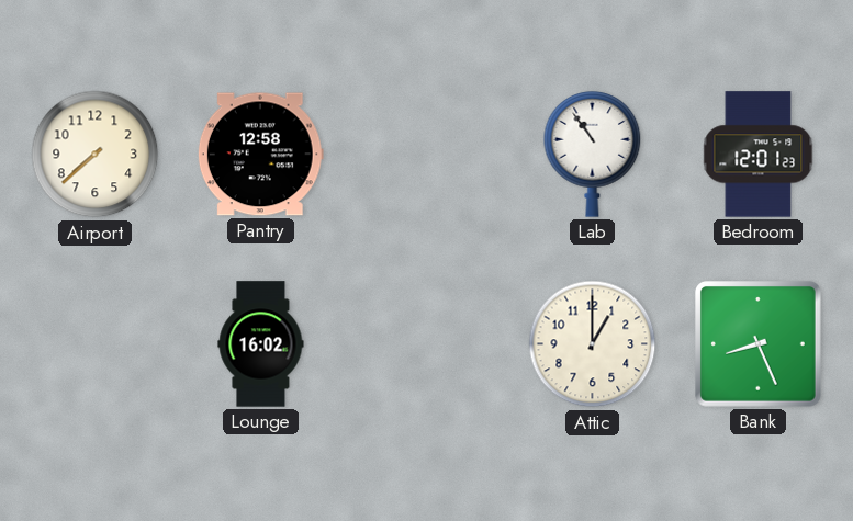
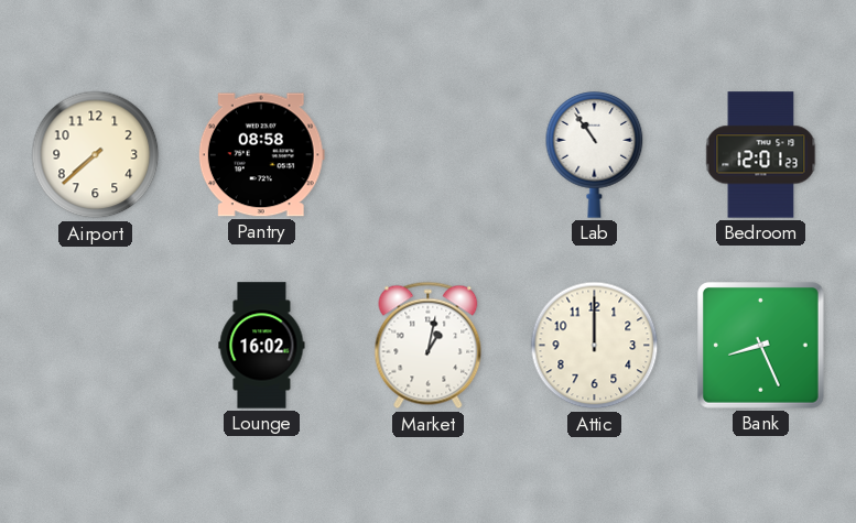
Pantry: 12:58 -> 08:58 (261, 155)
Market: none -> 1:02 (429, 346)
Attic: 1:00 -> 12:00 (595, 346)
